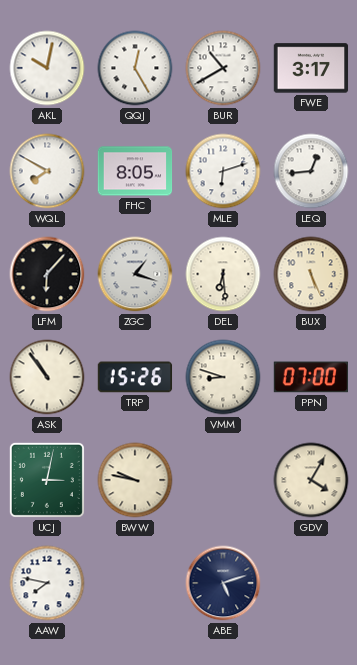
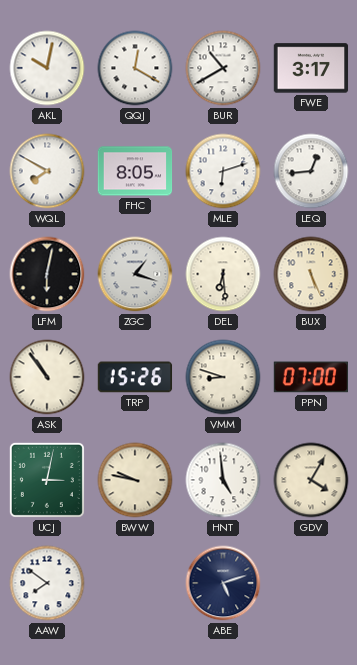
QQJ: 12:25 -> 12:20 (135, 68)
LFM: 6:07 -> 6:02 (47, 274)
HNT: none -> 4:59 (223, 480)
AAW: 7:47 -> 7:51 (47, 583)
